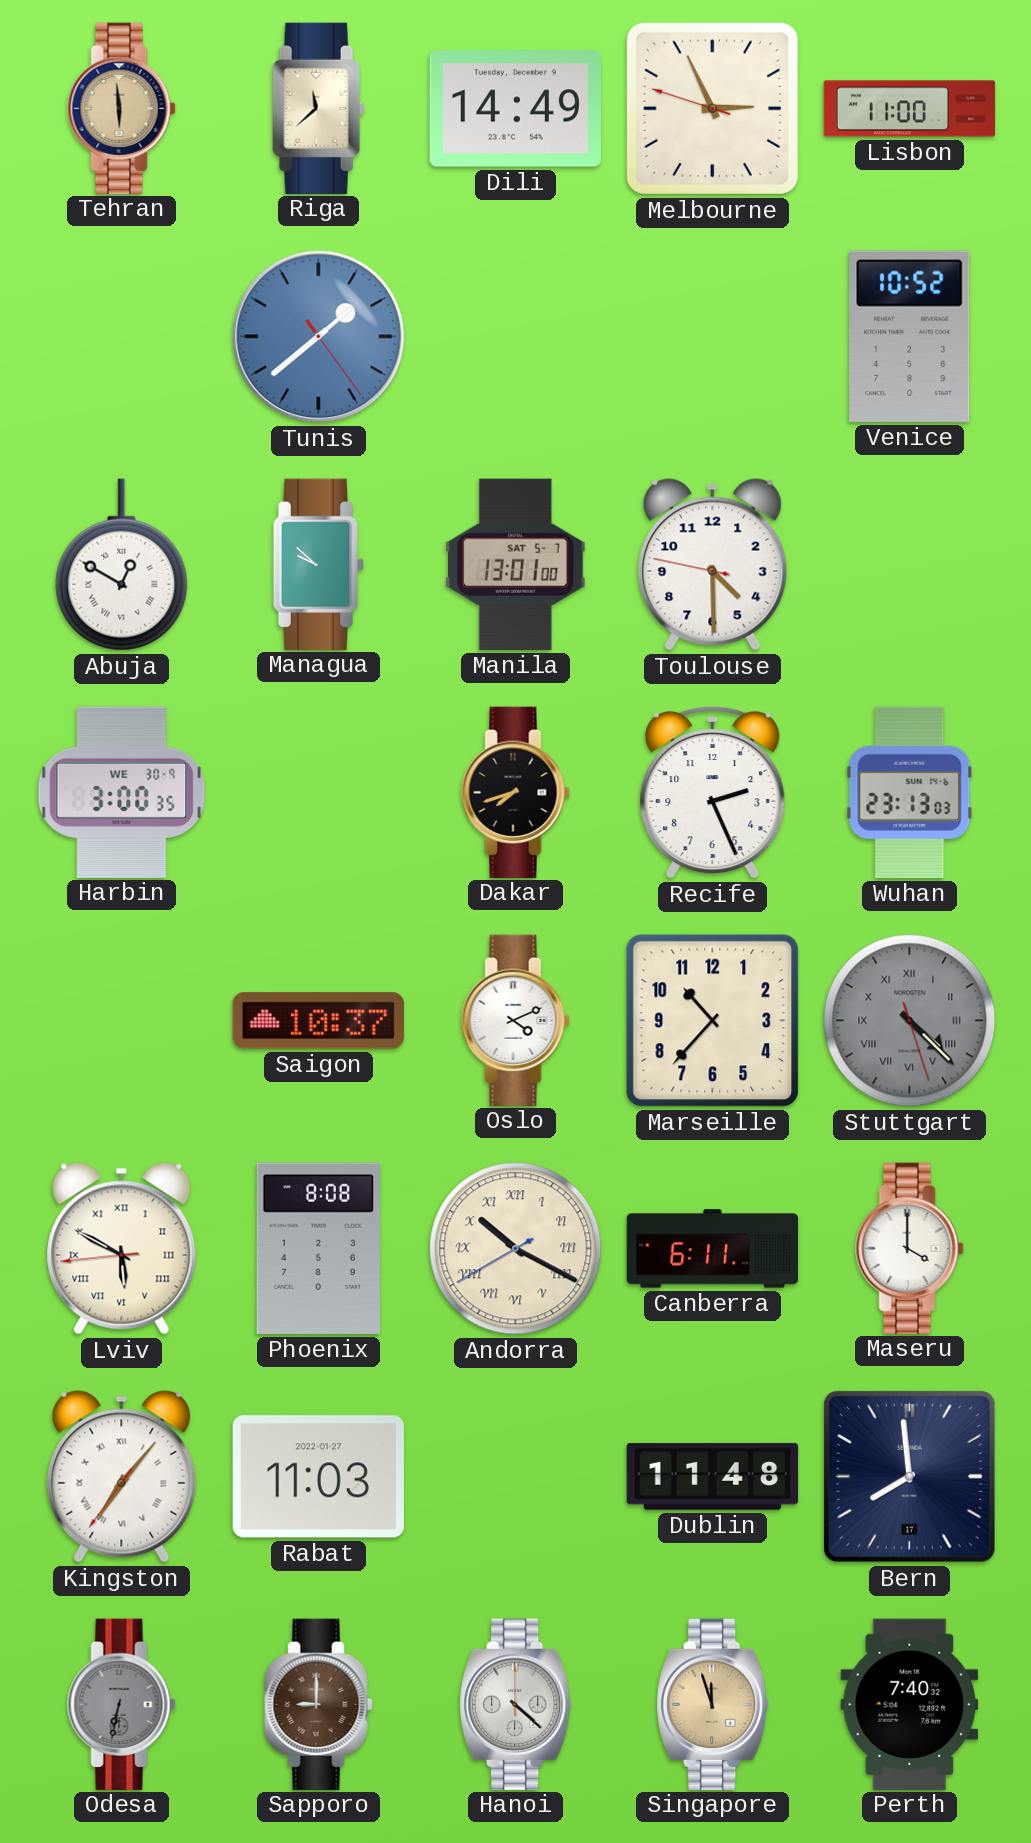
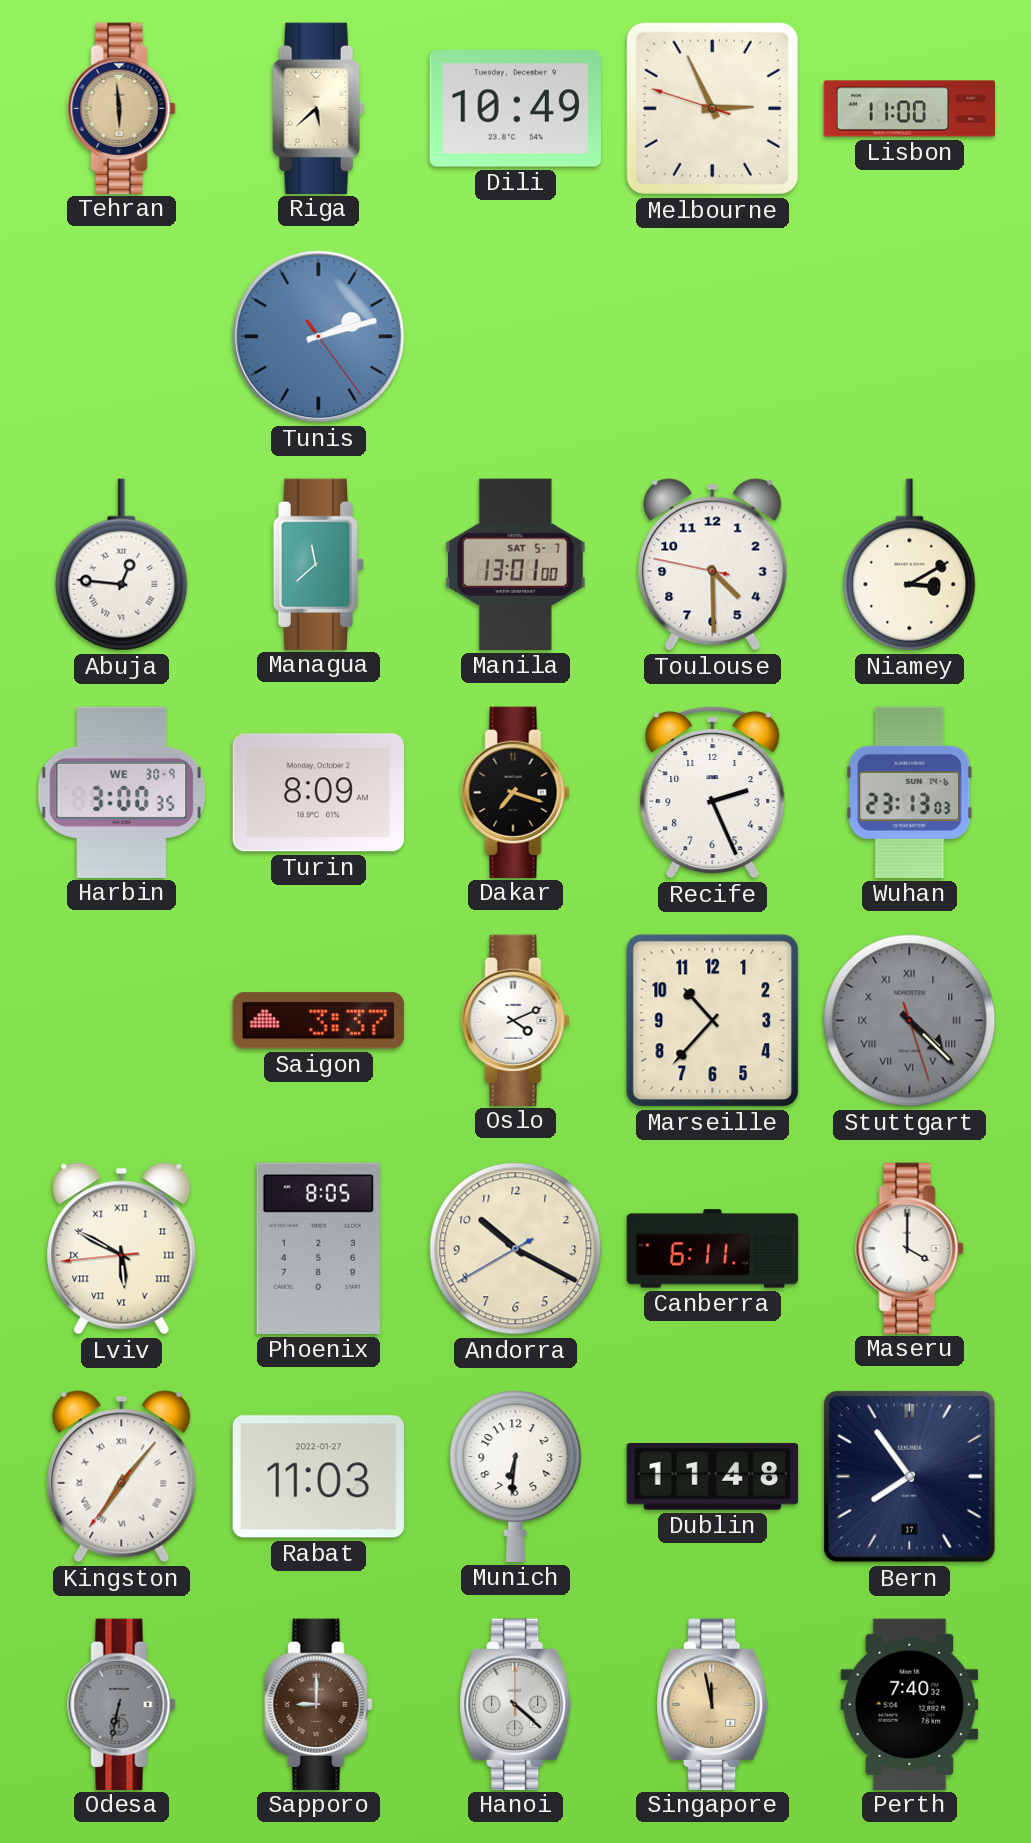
Riga: 11:38 -> 5:38 (319, 108)
Dili: 14:49 -> 10:49 (515, 109)
Tunis: 1:38 -> 2:12 (319, 337)
Venice: 10:52 -> none (910, 336)
Abuja: 12:50 -> 12:46 (122, 565)
Managua: 9:52 -> 11:38 (319, 564)
Niamey: none -> 3:10 (910, 565)
Turin: none -> 8:09 (318, 793)
Dakar: 7:42 -> 7:18 (516, 792)
Saigon: 10:37 -> 3:37 (318, 1021)
Phoenix: 8:08 -> 8:05 (318, 1248)
Andorra numerals: Roman -> Arabic (516, 1249)
Munich: none -> 6:31 (516, 1477)
Bern: 7:59 -> 7:54 (909, 1476)
Singapore: 11:57 -> 11:58 (713, 1704)
